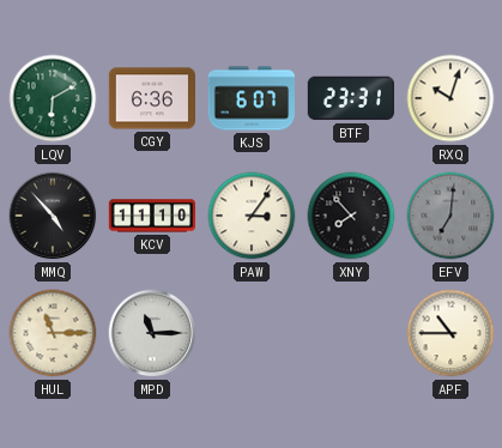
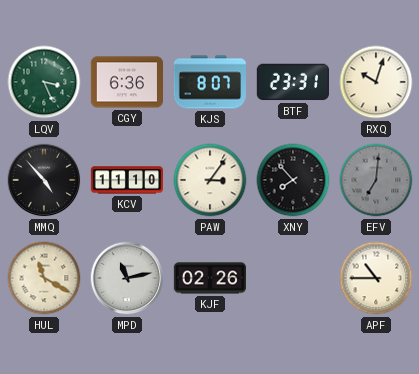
LQV: 6:10 -> 3:26 (44, 82)
KJS: 6:07 -> 8:07 (209, 82)
HUL: 11:15 -> 11:20 (44, 278)
MPD: 11:15 -> 11:13 (127, 278)
KJF: none -> 02:26 (209, 278)
